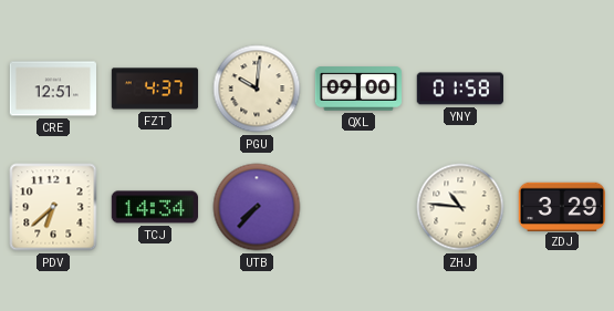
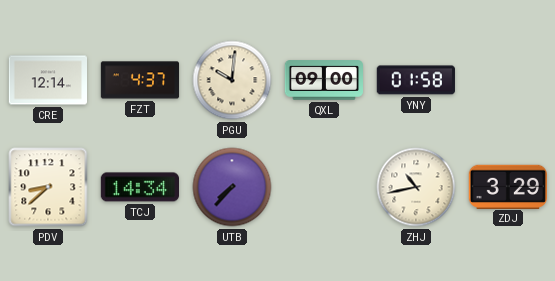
CRE: 12:51 -> 12:14 (47, 80)
PDV: 6:38 -> 8:38 (48, 187)
ZHJ: 10:46 -> 10:43 (416, 187)
